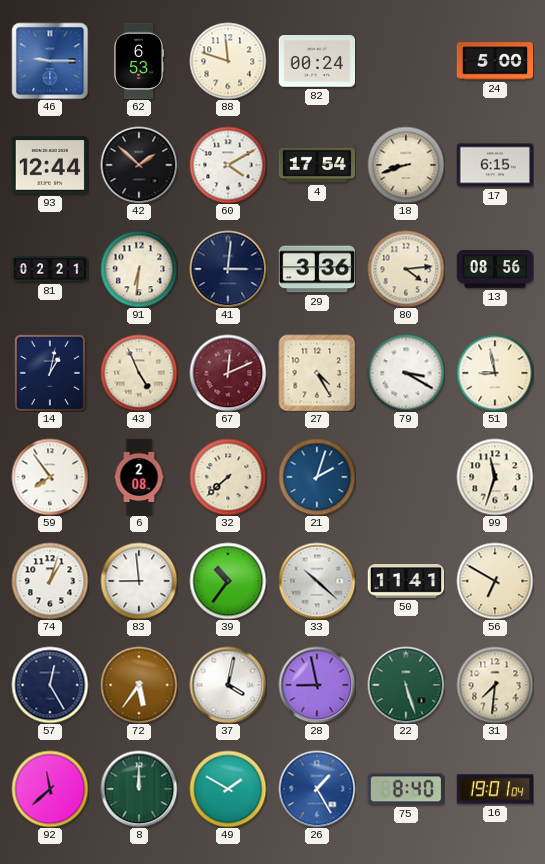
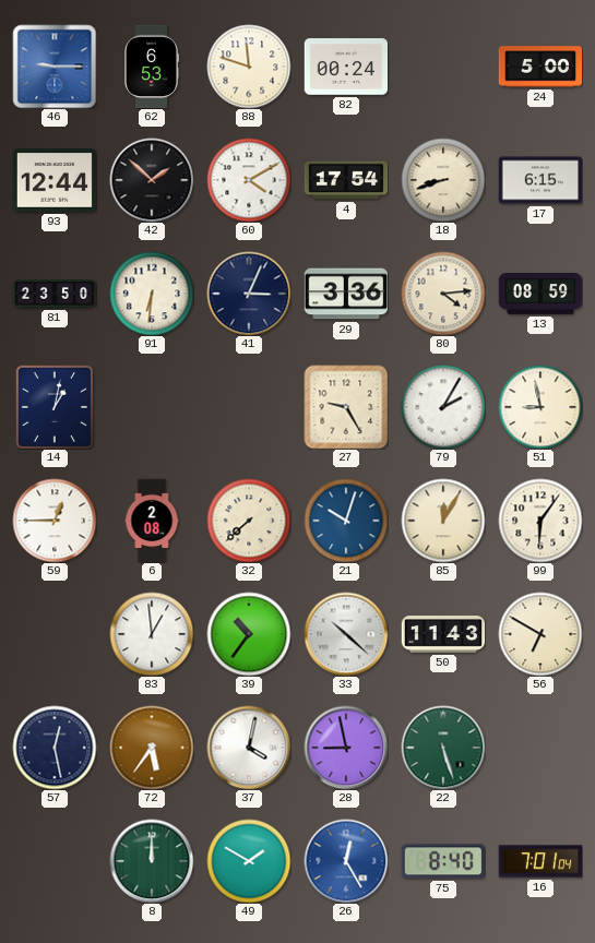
81: 02:21 -> 23:50 (55, 294)
41: 3:01 -> 3:04 (249, 294)
13: 08:56 -> 08:59 (540, 295)
43: 4:56 -> none (139, 373)
67: 12:11 -> none (228, 373)
27: 4:25 -> 9:25 (346, 407)
79: 3:20 -> 2:05 (443, 407)
59: 7:54 -> 12:45 (55, 521)
21: 2:03 -> 10:03 (346, 521)
85: none -> 12:05 (443, 521)
99: 11:33 -> 6:06 (540, 521)
74: 1:03 -> none (50, 581)
83: 8:59 -> 12:59 (152, 634)
50: 11:41 -> 11:43 (443, 634)
57: 12:25 -> 12:28 (55, 748)
31: 7:31 -> none (495, 685)
92: 11:38 -> none (50, 789)
26: 1:25 -> 12:25 (346, 861)
16: 19:01 -> 7:01 (540, 861)
